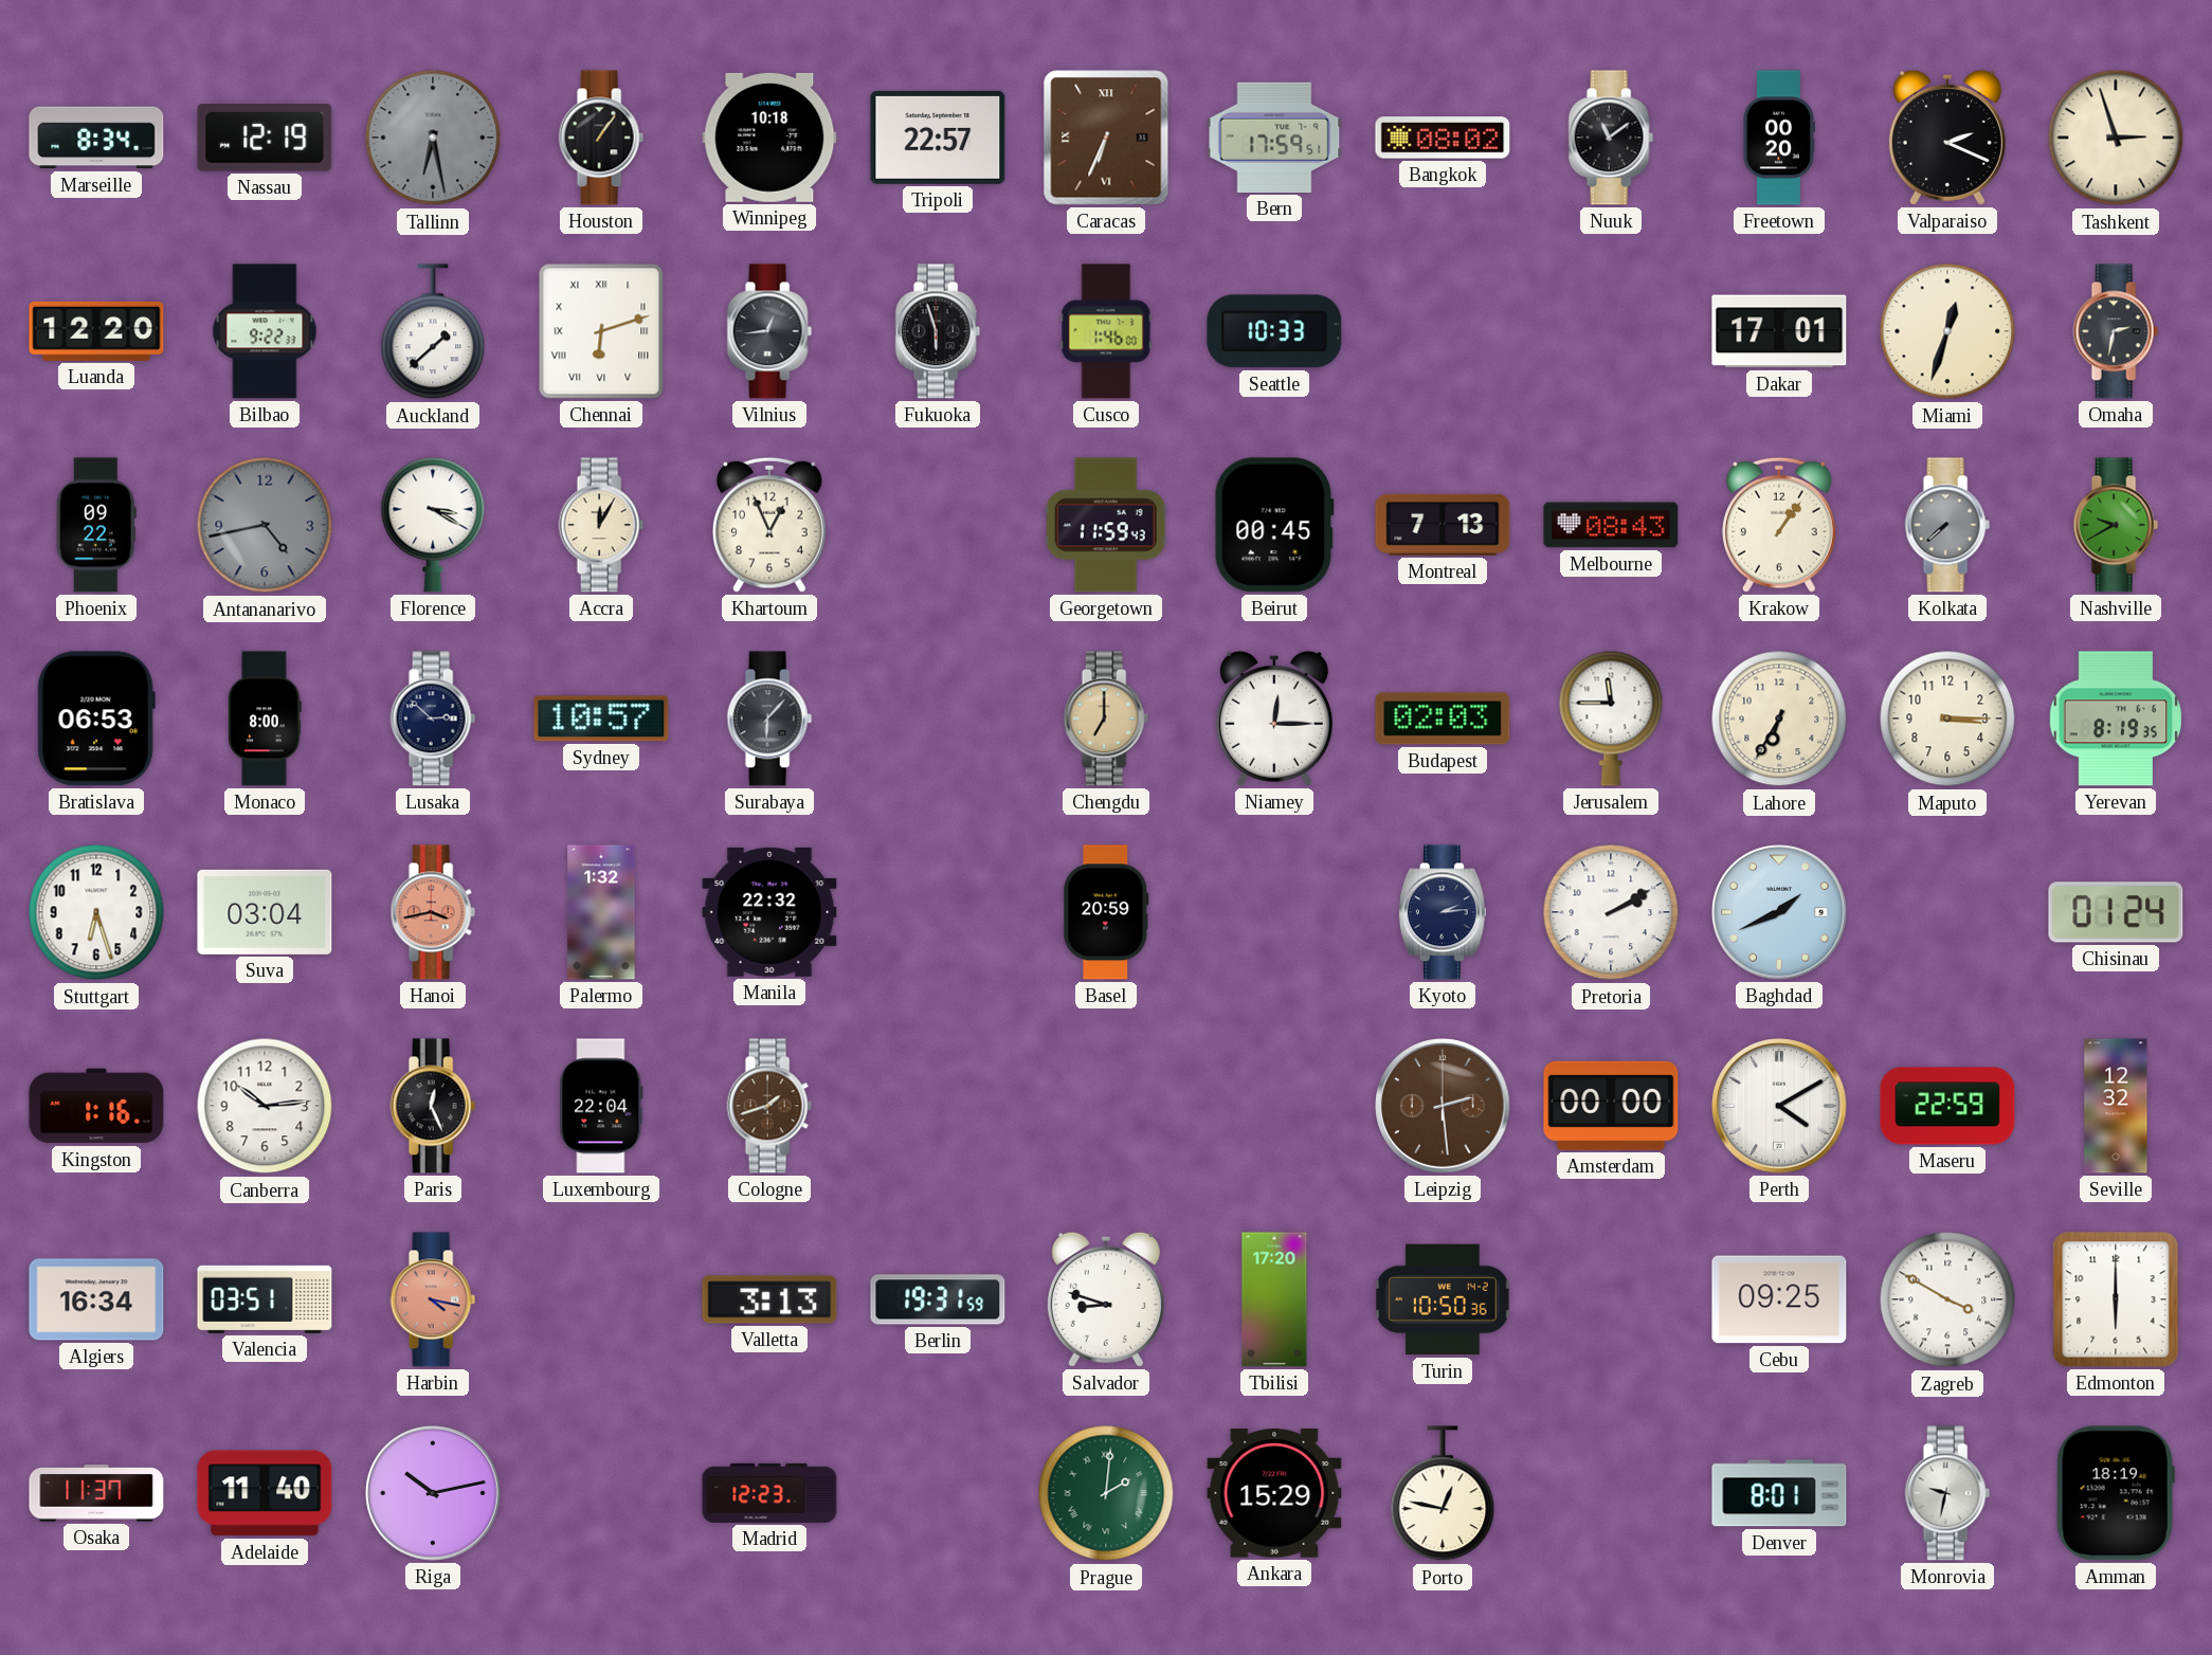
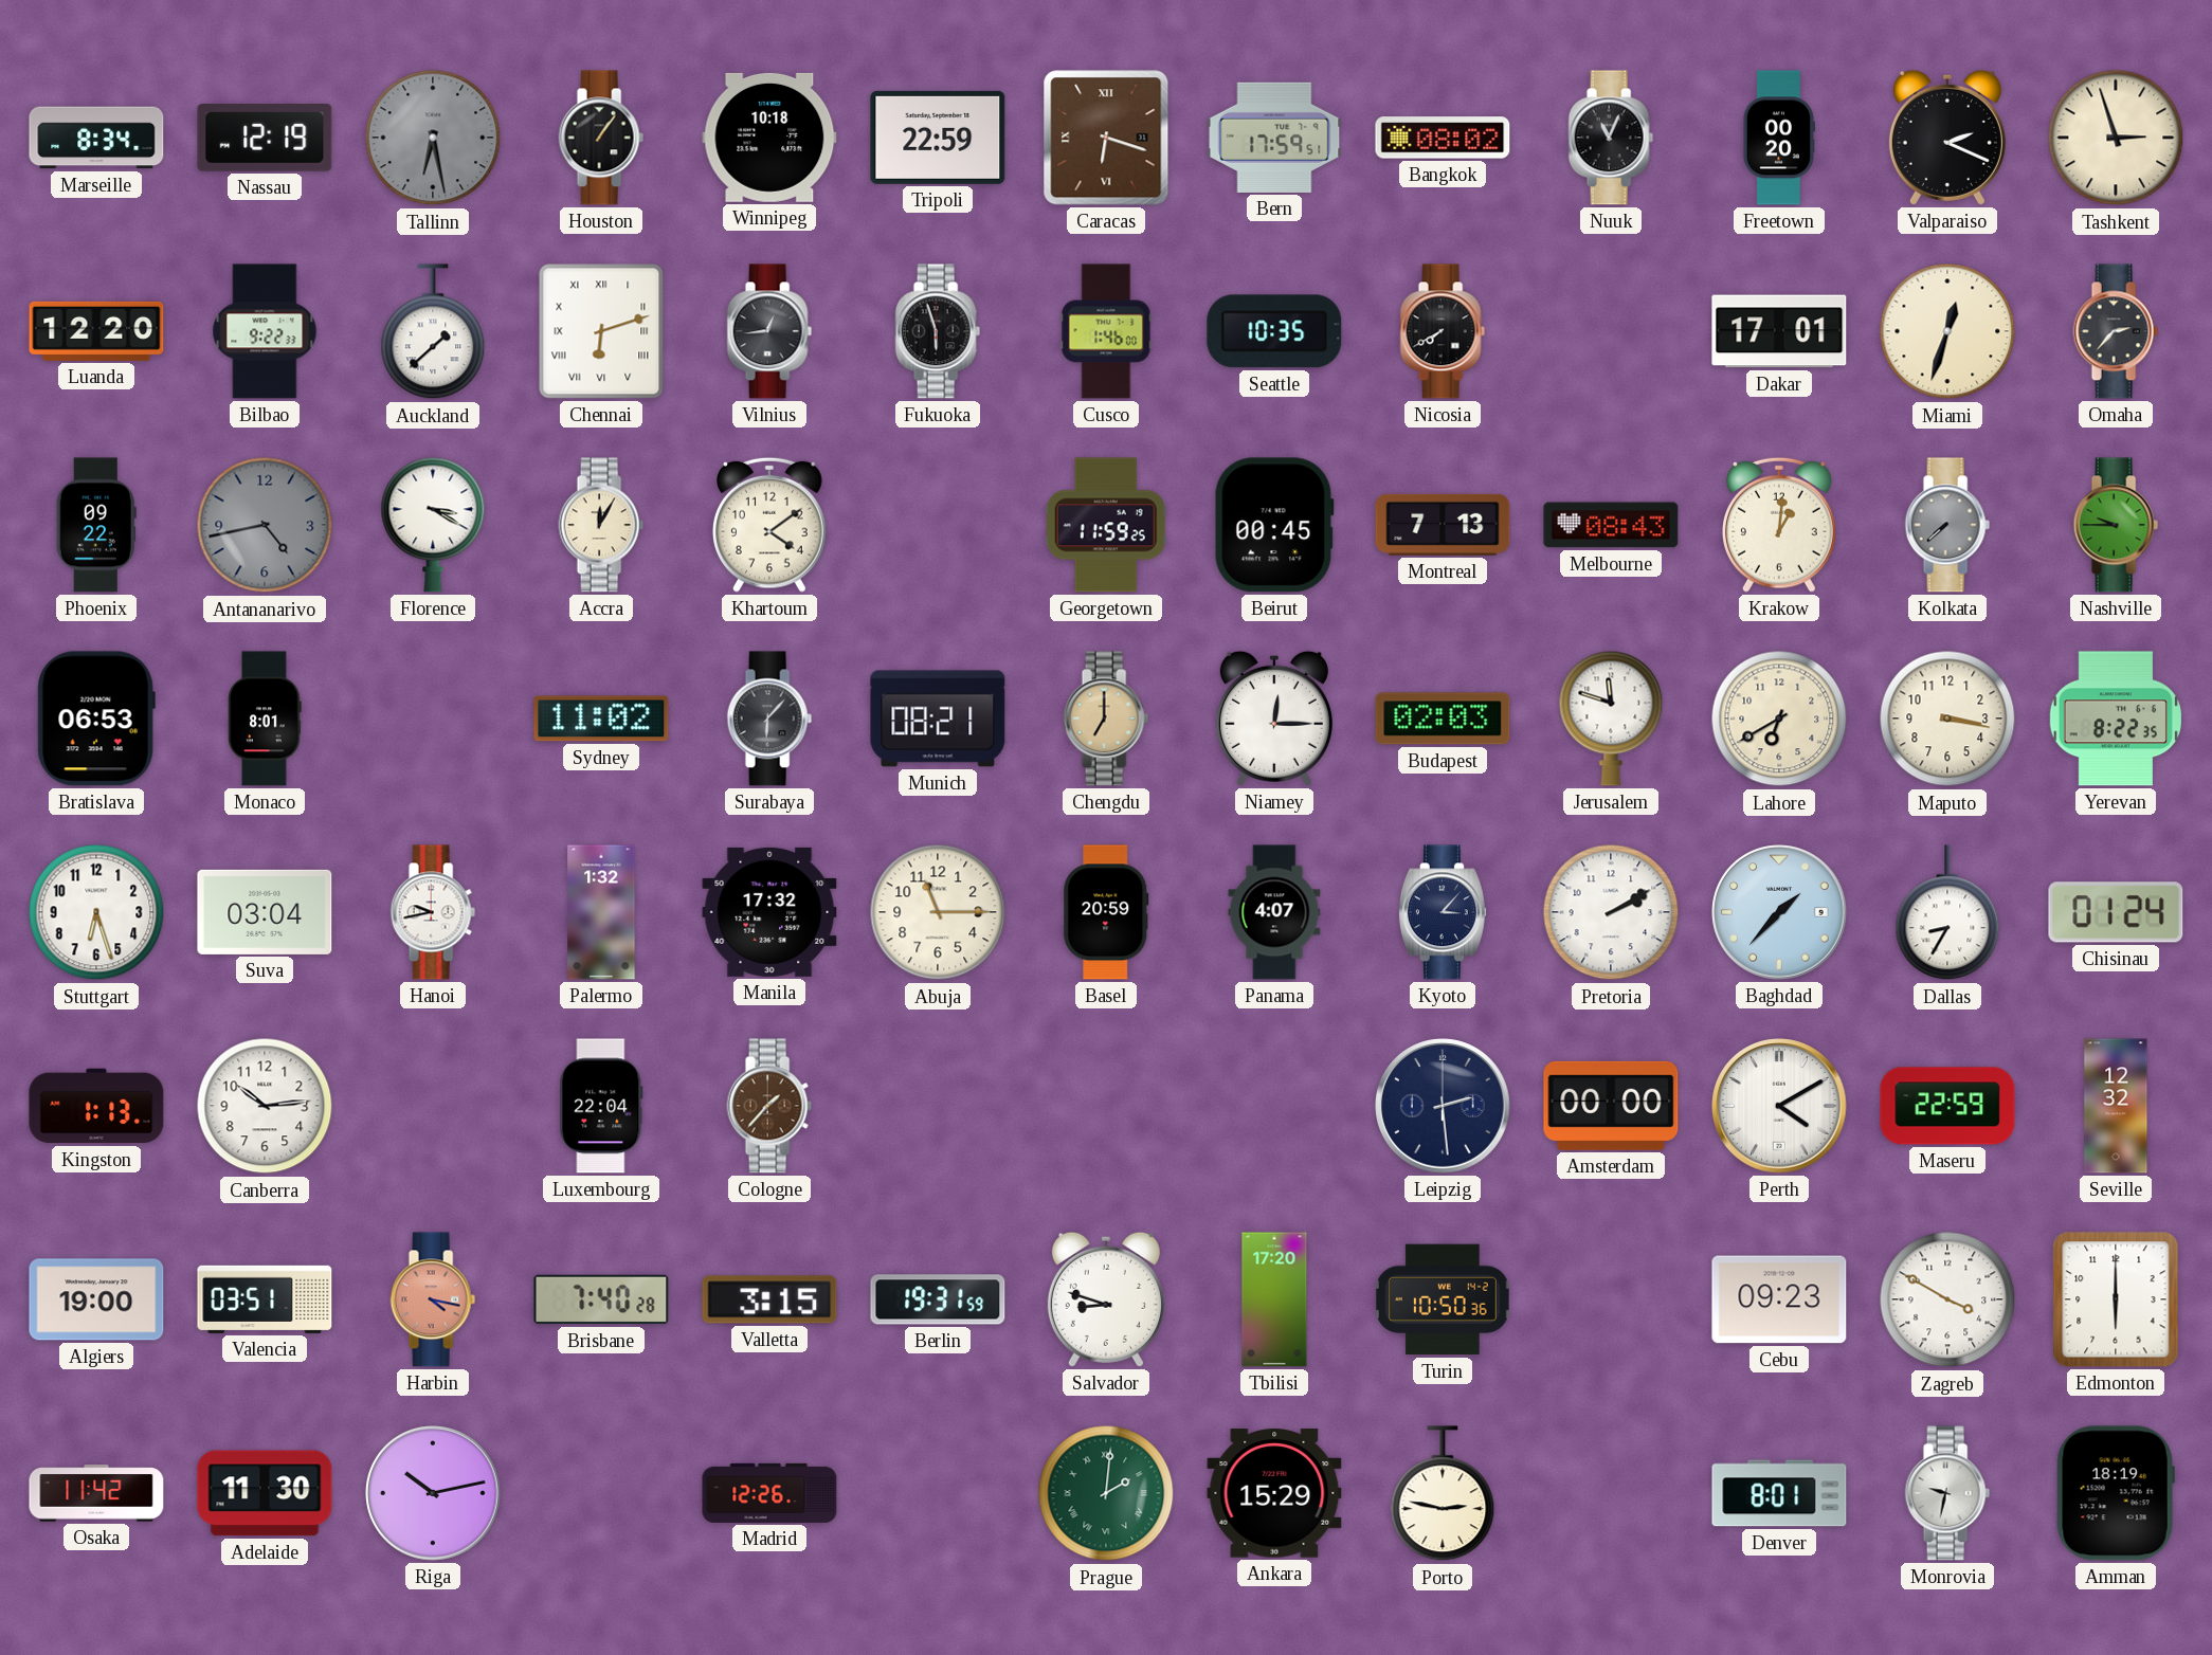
Tripoli: 22:57 -> 22:59 (938, 138)
Caracas: 6:34 -> 6:18 (1106, 138)
Nuuk: 11:09 -> 11:04 (1611, 138)
Seattle: 10:33 -> 10:35 (1274, 331)
Nicosia: none -> 7:40 (1443, 331)
Omaha: 2:32 -> 2:37 (2116, 331)
Khartoum: 12:56 -> 4:09 (770, 525)
Georgetown: 11:59:43 -> 11:59:25 (1106, 525)
Krakow: 1:06 -> 1:01 (1780, 525)
Nashville: 9:40 -> 9:45 (2116, 525)
Monaco: 8:00 -> 8:01 (265, 719)
Lusaka: 2:52 -> none (433, 719)
Sydney: 10:57 -> 11:02 (601, 719)
Munich: none -> 08:21 (938, 719)
Jerusalem: 11:45 -> 11:48 (1611, 719)
Lahore: 6:35 -> 6:40 (1779, 719)
Maputo: 3:15 -> 3:17 (1947, 719)
Yerevan: 8:19 -> 8:22 (2115, 719)
Hanoi: 3:43 -> 9:43 (433, 912)
Hanoi dial: salmon -> white (433, 912)
Manila: 22:32 -> 17:32 (769, 912)
Abuja: none -> 11:15 (938, 912)
Panama: none -> 4:07 (1274, 912)
Kyoto: 2:14 -> 3:07 (1443, 912)
Baghdad: 1:41 -> 1:37 (1779, 912)
Dallas: none -> 8:35 (1947, 913)
Kingston: 1:16 -> 1:13 (96, 1106)
Paris: 12:26 -> none (433, 1106)
Cologne: 1:42 -> 1:37 (769, 1106)
Leipzig dial: brown -> navy (1443, 1106)
Algiers: 16:34 -> 19:00 (96, 1299)
Brisbane: none -> 7:40 (601, 1299)
Valletta: 3:13 -> 3:15 (769, 1299)
Cebu: 09:25 -> 09:23 (1779, 1299)
Osaka: 11:37 -> 11:42 (96, 1493)
Adelaide: 11:40 -> 11:30 (265, 1493)
Madrid: 12:23 -> 12:26 (769, 1493)
Porto: 12:47 -> 2:47 (1443, 1494)
